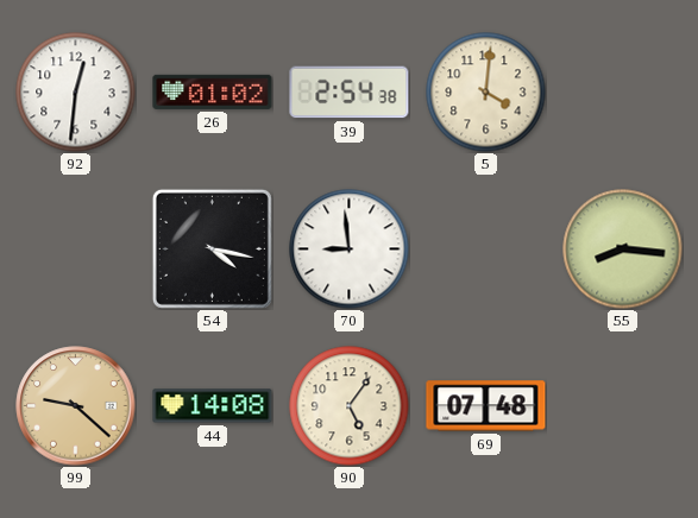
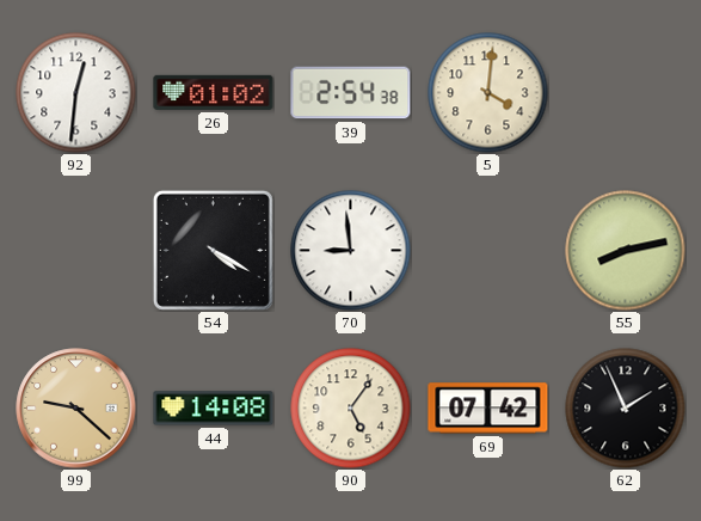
54: 4:17 -> 4:20 (213, 250)
55: 8:16 -> 8:13 (626, 251)
69: 07:48 -> 07:42 (488, 409)
62: none -> 1:56 (626, 409)
